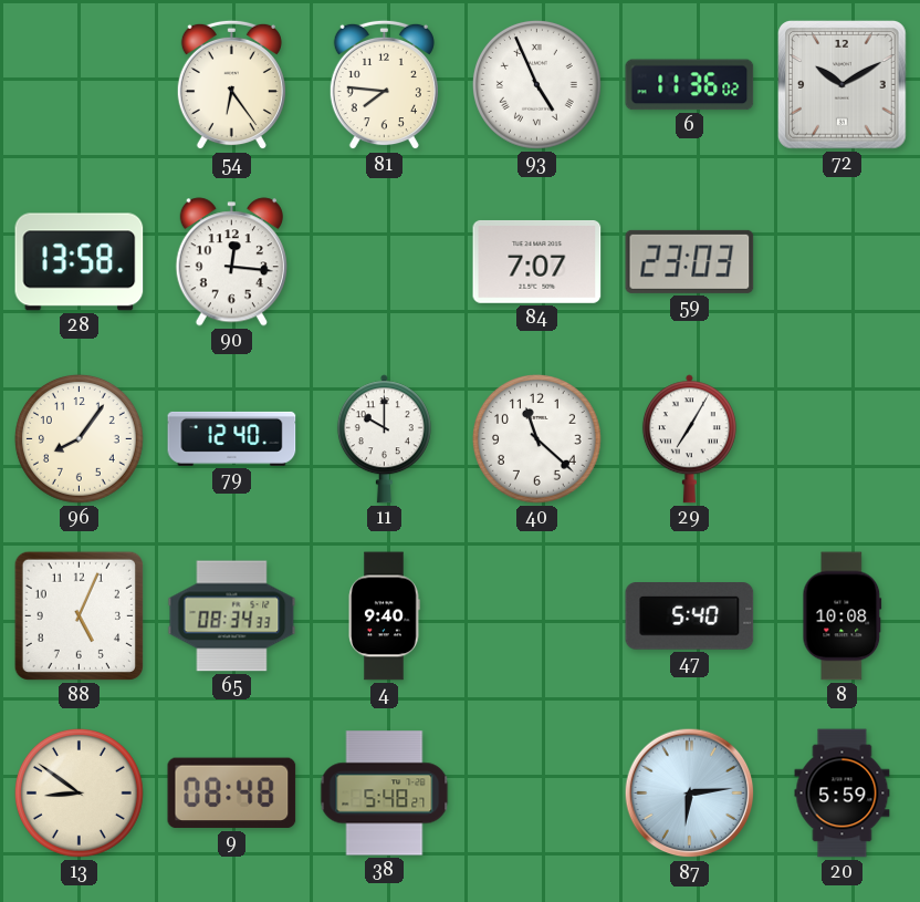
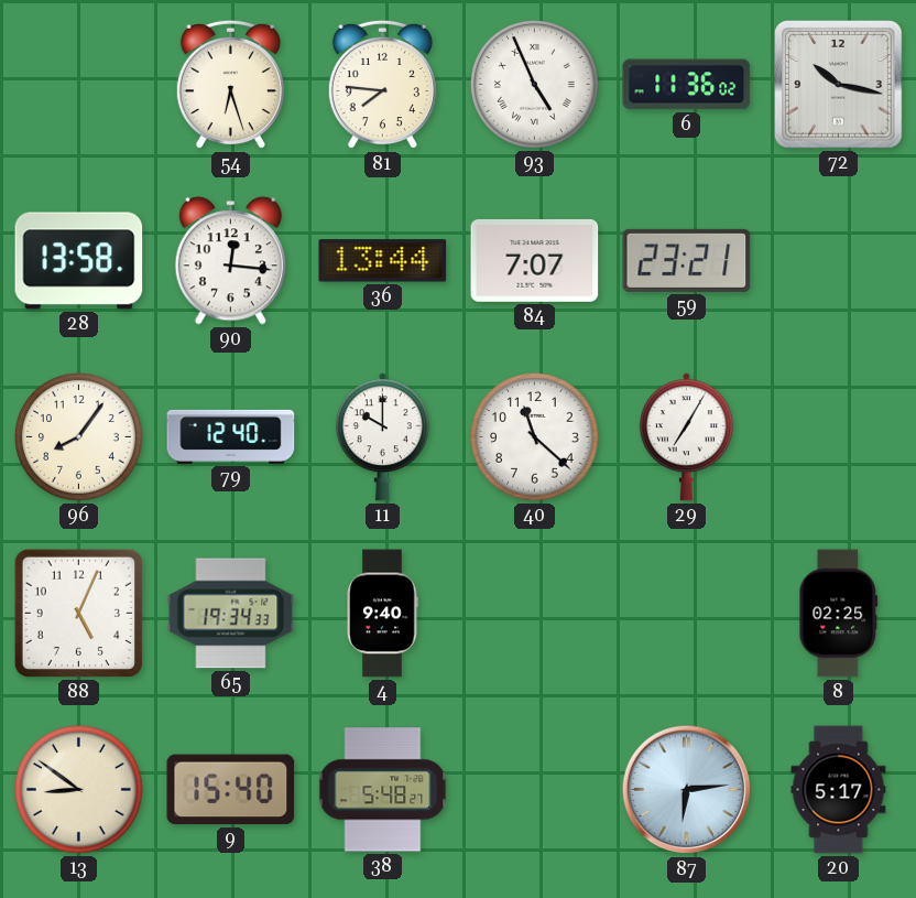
54: 6:24 -> 6:27 (230, 85)
72: 10:10 -> 10:17 (839, 85)
36: none -> 13:44 (383, 261)
59: 23:03 -> 23:21 (687, 260)
65: 08:34 -> 19:34 (231, 614)
47: 5:40 -> none (690, 616)
8: 10:08 -> 02:25 (839, 614)
9: 08:48 -> 15:40 (231, 790)
20: 5:59 -> 5:17 (839, 790)
